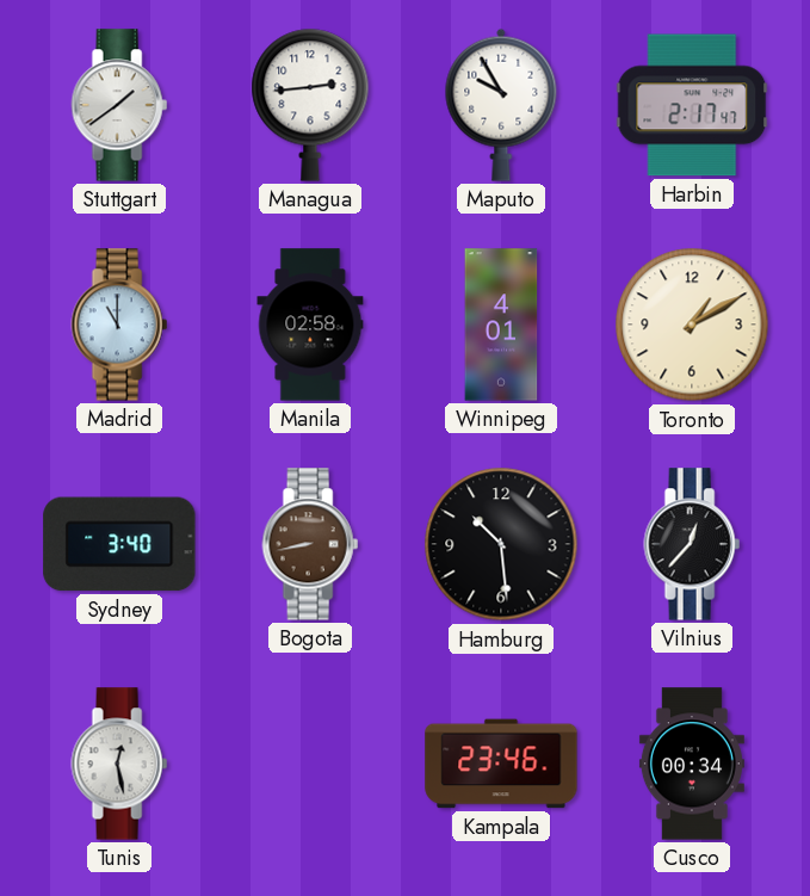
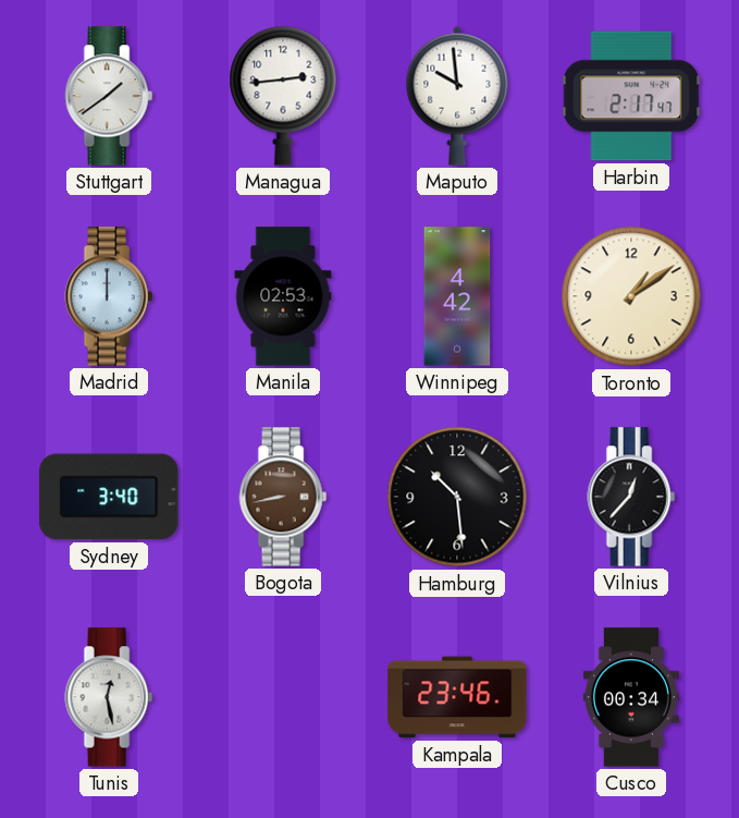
Maputo: 9:55 -> 9:59 (457, 96)
Madrid: 11:00 -> 12:00 (109, 296)
Manila: 02:58 -> 02:53 (283, 296)
Winnipeg: 4:01 -> 4:42 (457, 296)
Toronto: 1:10 -> 1:09 (631, 296)
